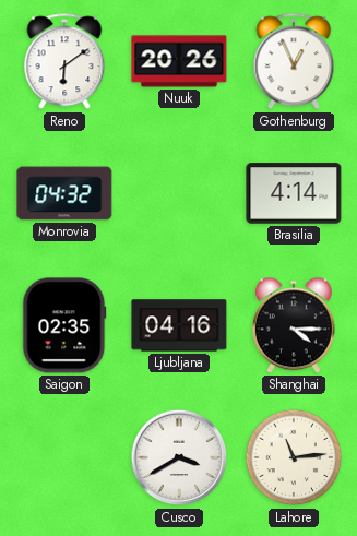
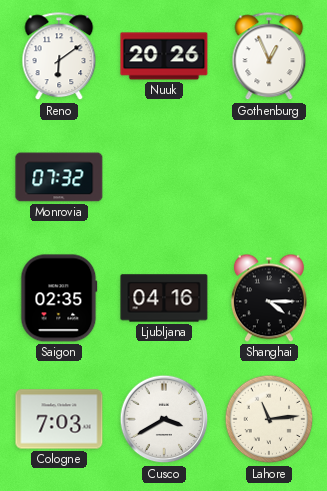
Monrovia: 04:32 -> 07:32 (59, 177)
Brasilia: 4:14 -> none (294, 193)
Cologne: none -> 7:03 (59, 419)
